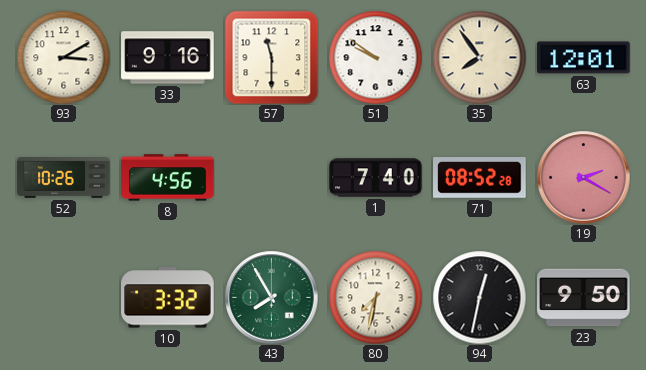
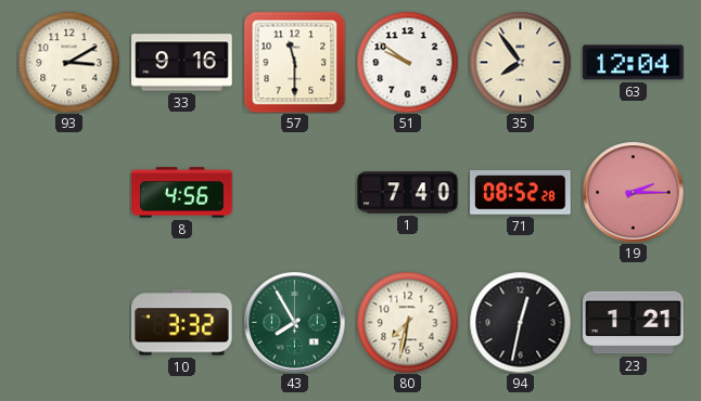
63: 12:01 -> 12:04 (634, 63)
52: 10:26 -> none (64, 178)
19: 2:20 -> 2:15 (633, 192)
23: 9:50 -> 1:21 (634, 323)
